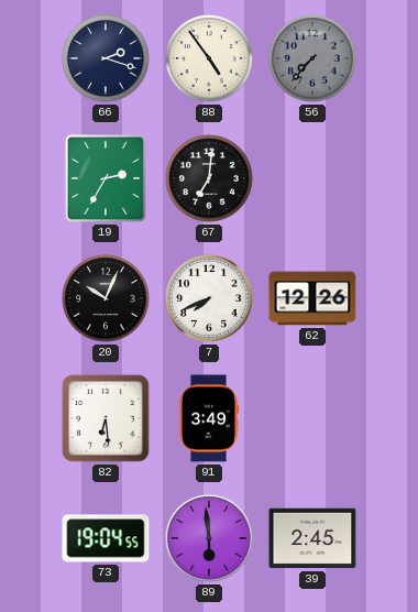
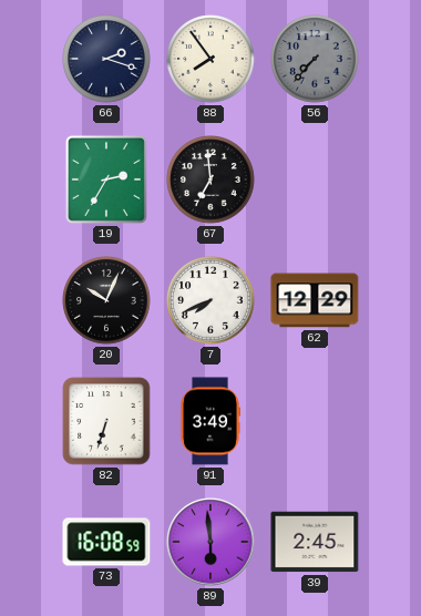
88: 4:54 -> 7:54 (210, 59)
67: 7:01 -> 6:59 (210, 179)
62: 12:26 -> 12:29 (315, 300)
82: 6:29 -> 6:33 (106, 421)
73: 19:04 -> 16:08 (106, 542)
